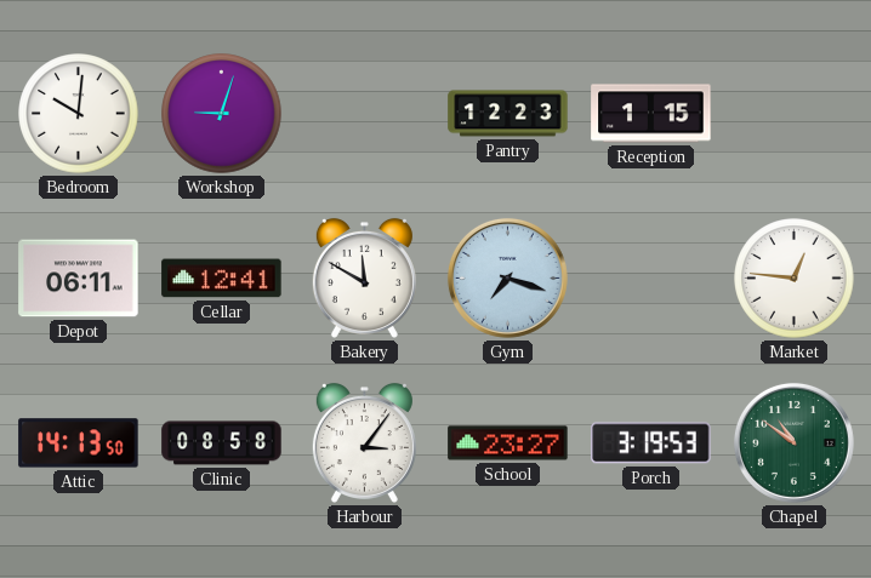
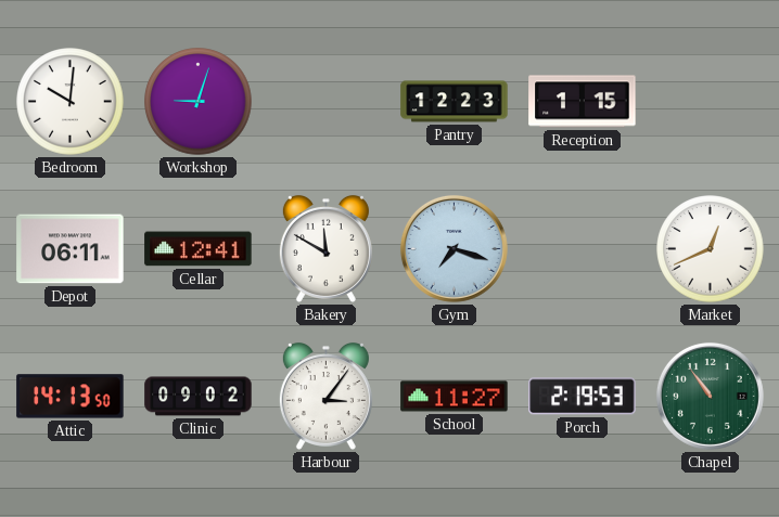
Market: 12:46 -> 12:41 (711, 249)
Clinic: 08:58 -> 09:02 (199, 397)
School: 23:27 -> 11:27 (455, 397)
Porch: 3:19 -> 2:19 (583, 397)
Chapel: 10:51 -> 10:54 (710, 396)
